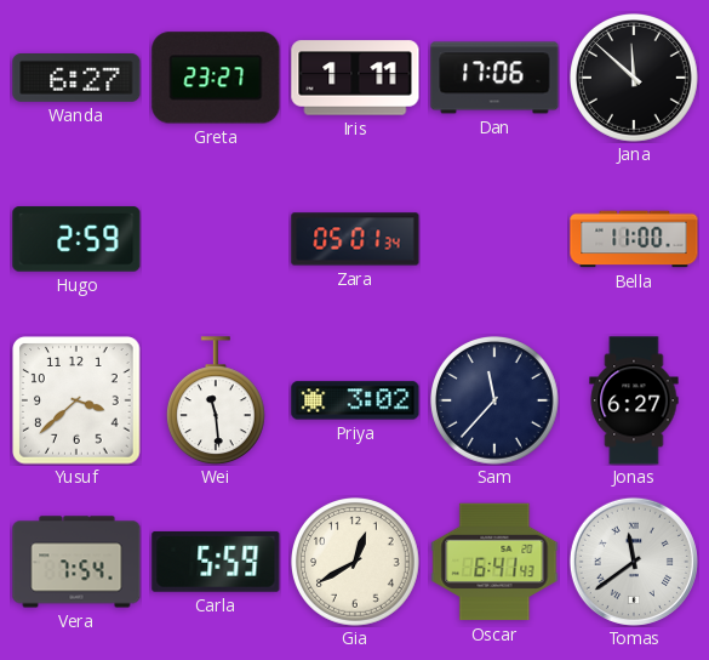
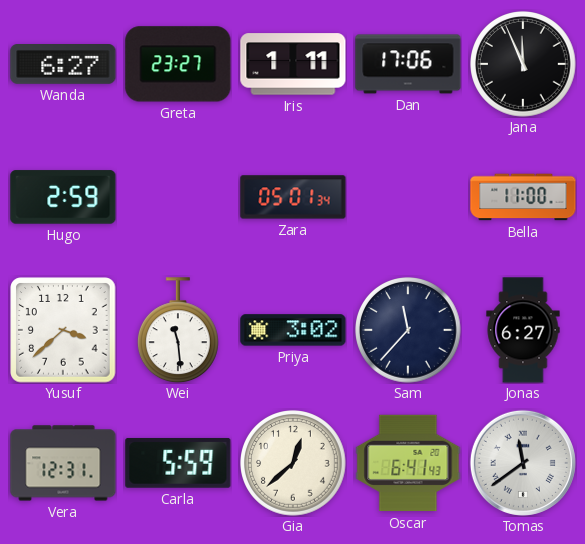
Jana: 11:52 -> 11:56 (524, 65)
Vera: 7:54 -> 12:31 (63, 463)
Gia: 12:40 -> 12:38 (294, 464)
